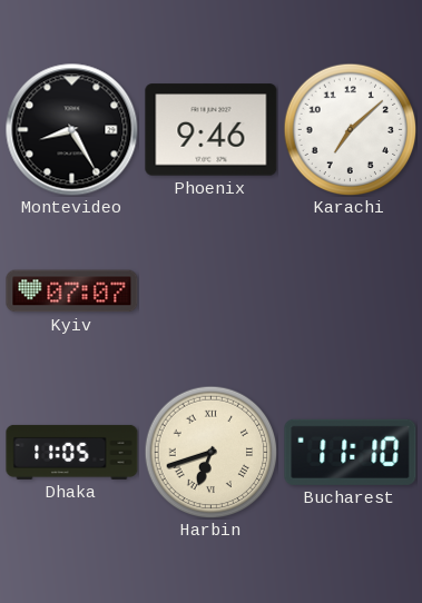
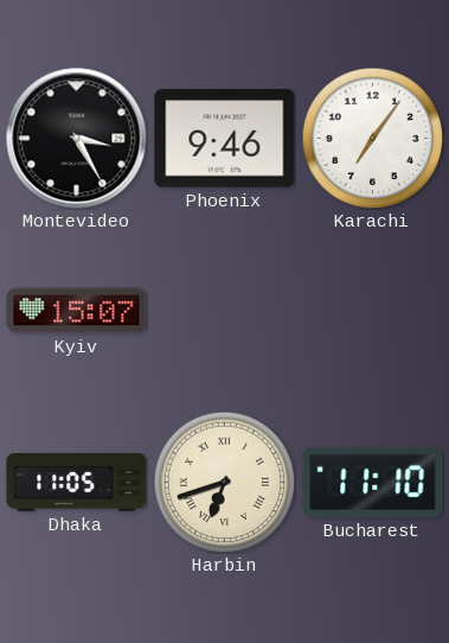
Montevideo: 8:25 -> 3:25 (77, 139)
Karachi: 7:08 -> 7:06 (372, 138)
Kyiv: 07:07 -> 15:07 (77, 311)
